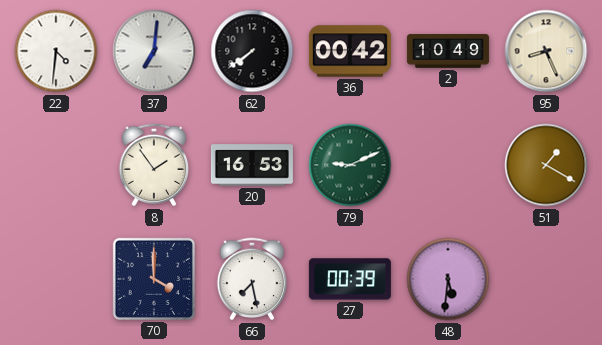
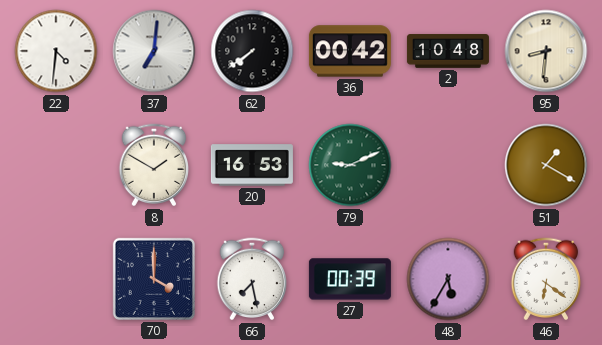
2: 10:49 -> 10:48 (448, 51)
95: 8:26 -> 8:31 (546, 51)
8: 1:54 -> 1:50 (154, 165)
48: 5:31 -> 5:35 (448, 279)
46: none -> 6:21 (546, 279)
